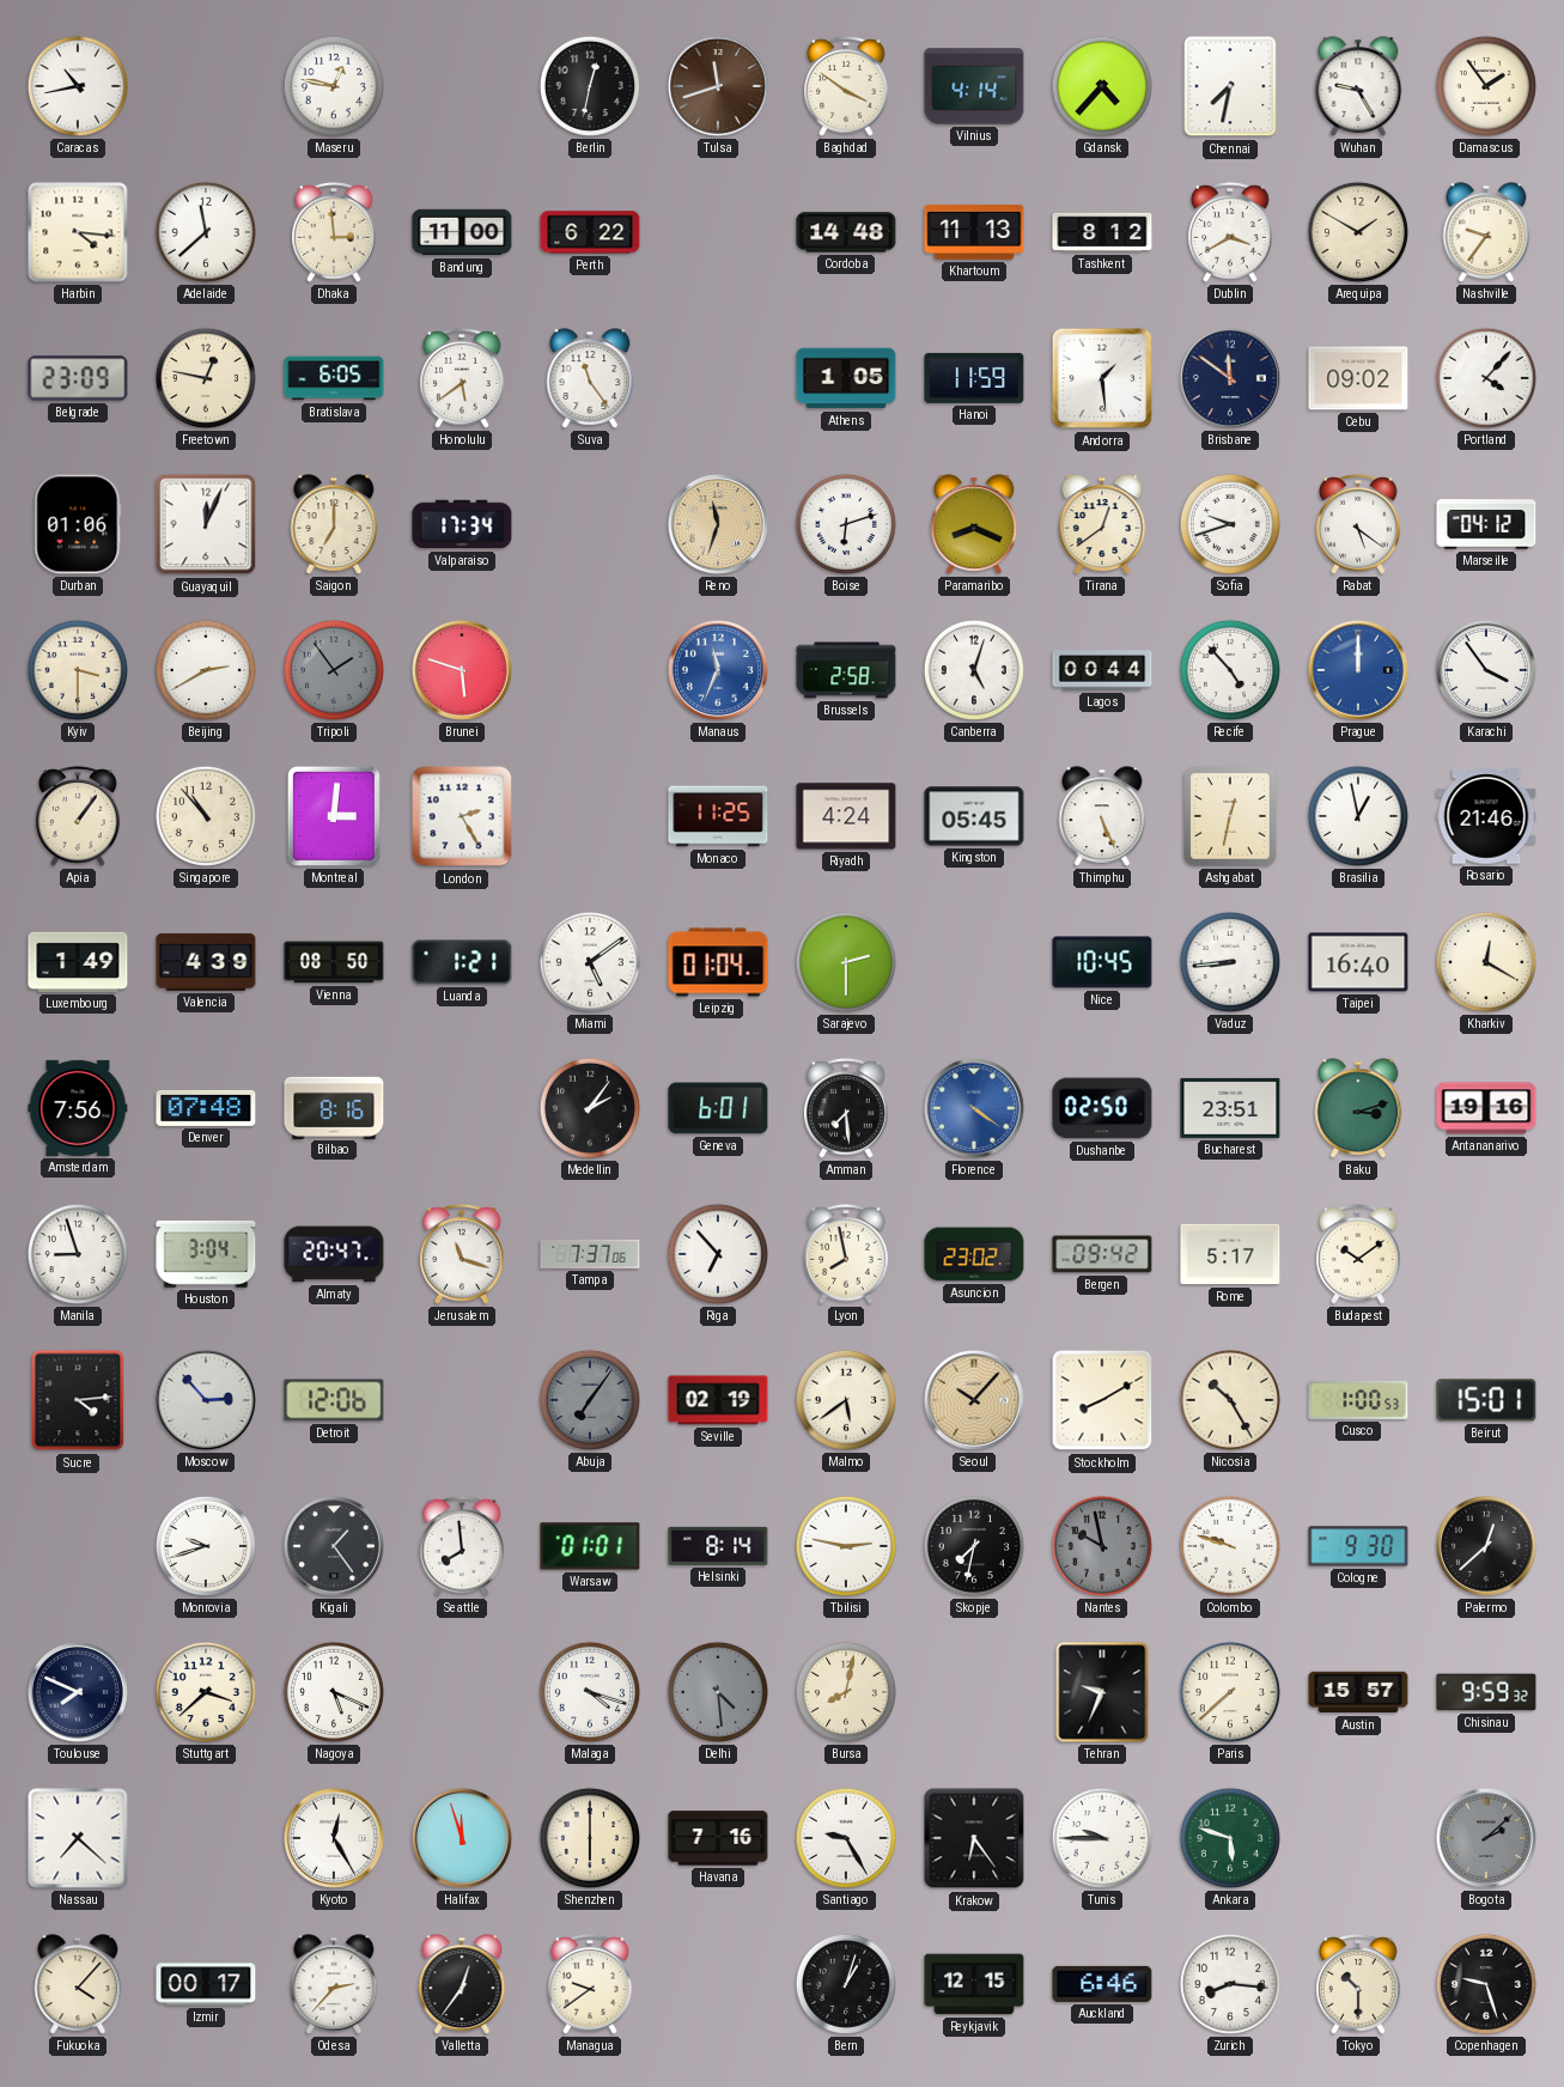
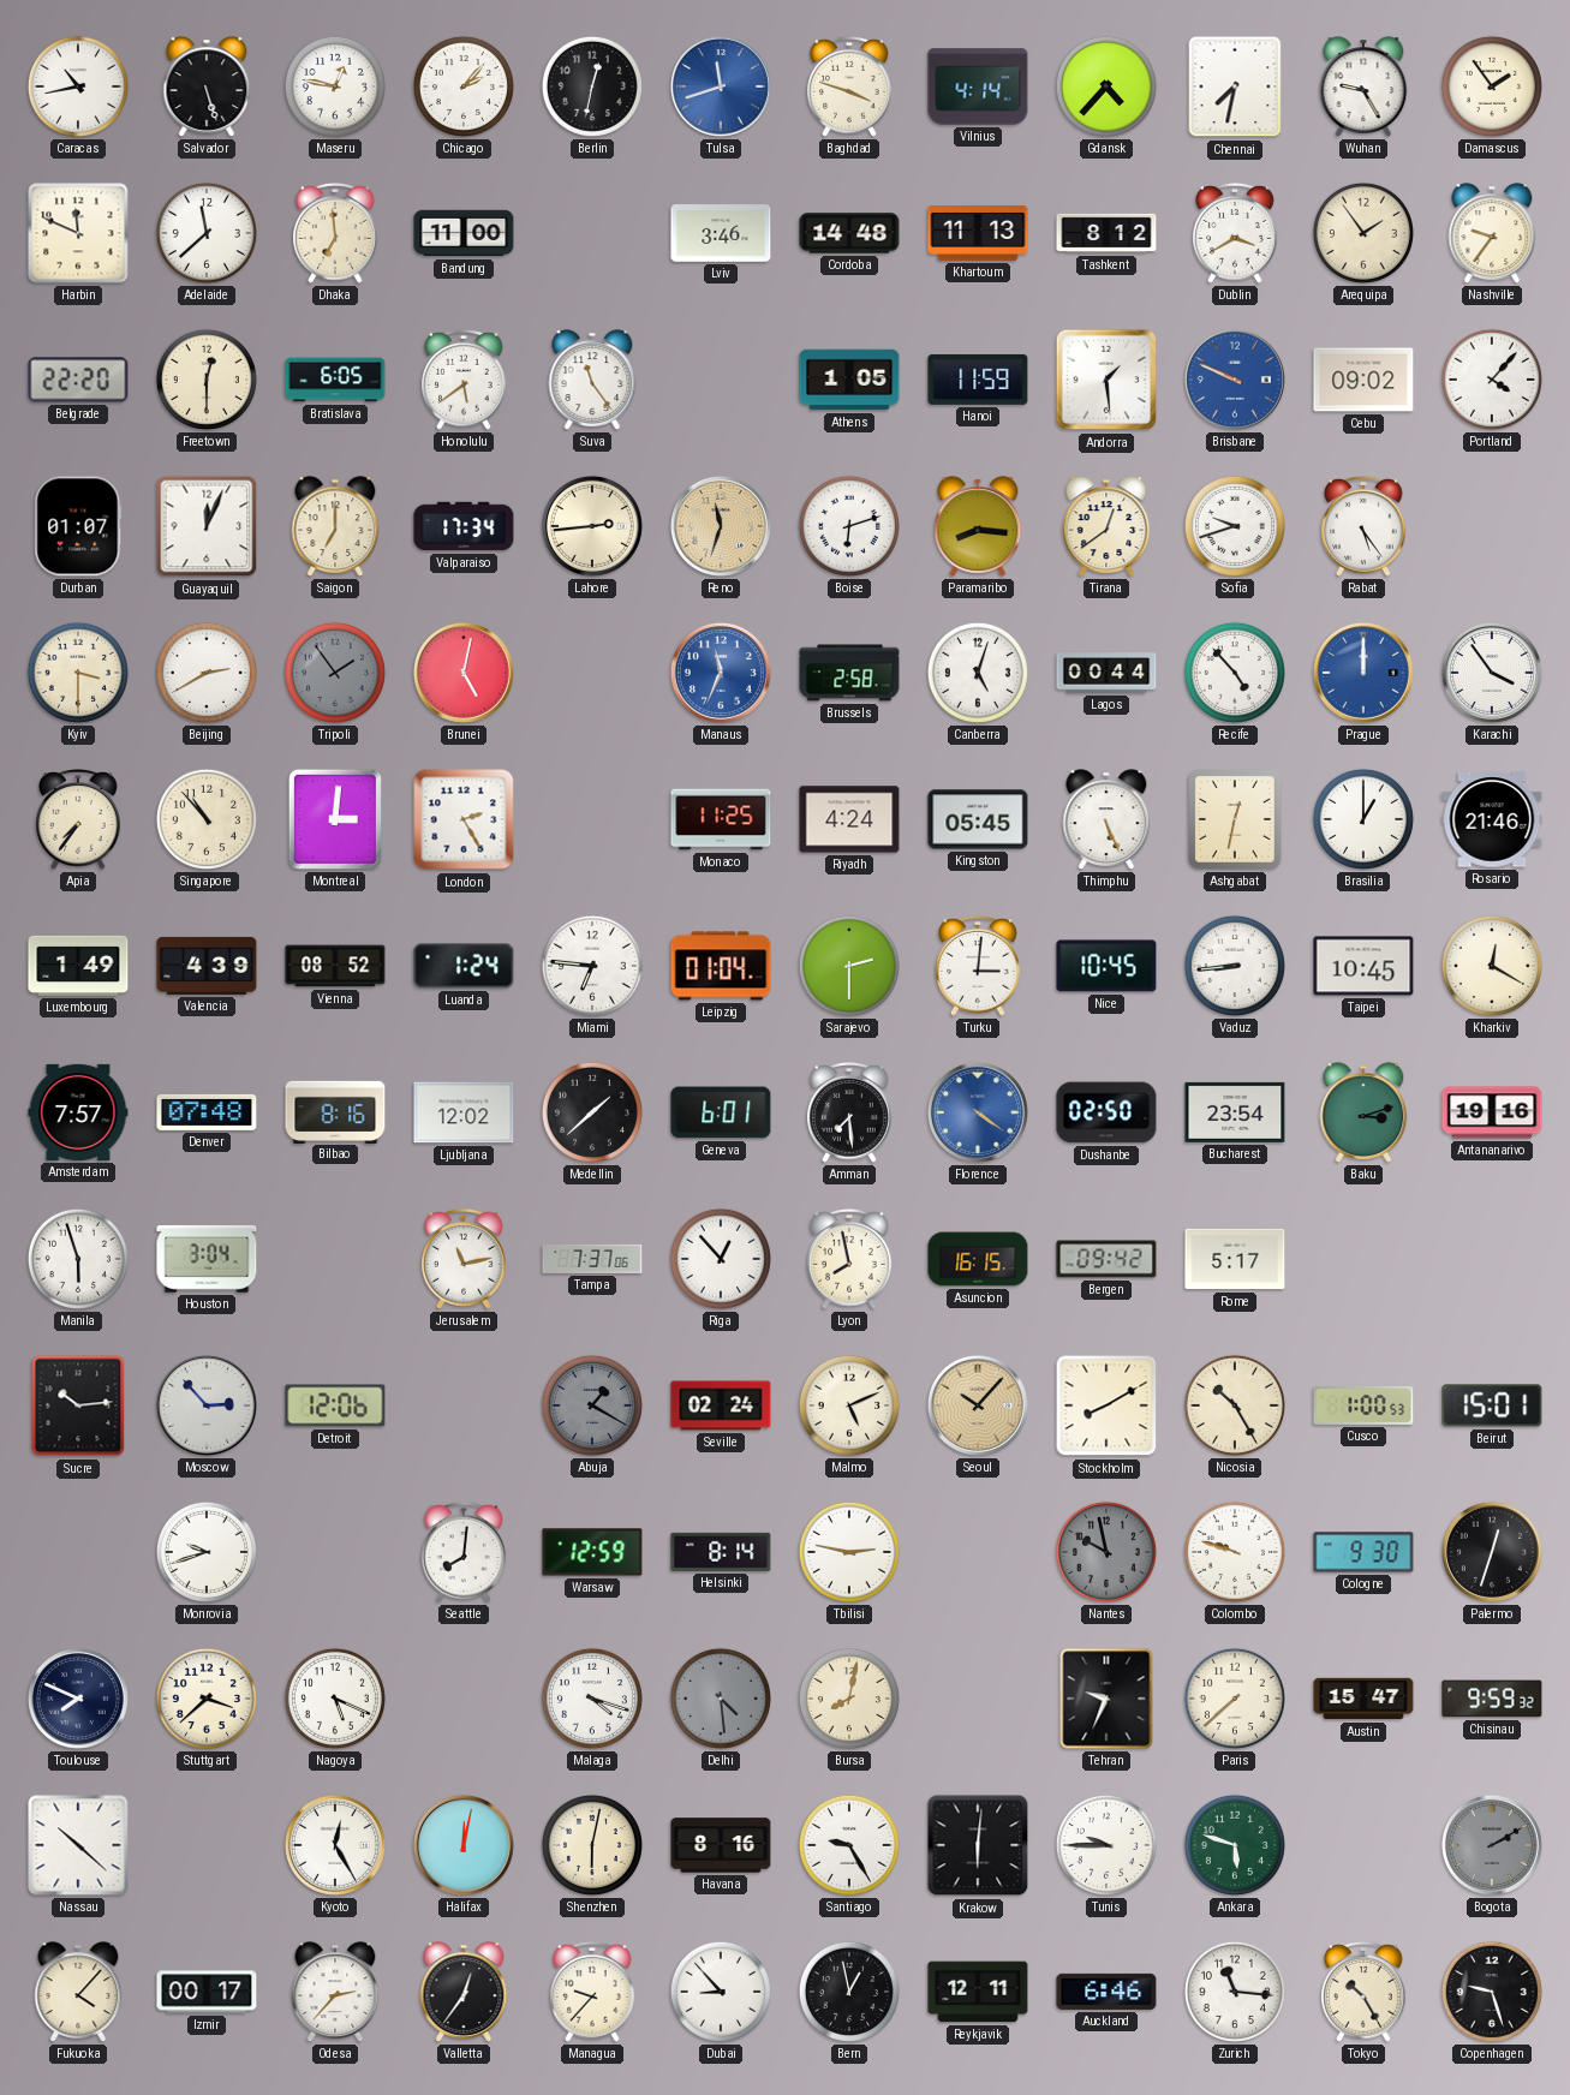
Salvador: none -> 5:27 (207, 86)
Chicago: none -> 2:07 (464, 86)
Tulsa dial: brown -> blue (721, 86)
Baghdad: 3:51 -> 3:48 (849, 86)
Harbin: 4:16 -> 11:49 (78, 233)
Dhaka: 2:59 -> 6:59 (335, 233)
Perth: 6:22 -> none (590, 232)
Lviv: none -> 3:46 (721, 233)
Arequipa: 1:50 -> 1:54 (1363, 233)
Belgrade: 23:09 -> 22:20 (78, 380)
Freetown: 12:47 -> 12:30 (207, 380)
Brisbane: 11:51 -> 9:49 (1235, 380)
Brisbane dial: navy -> blue (1235, 380)
Durban: 01:06 -> 01:07 (78, 526)
Lahore: none -> 2:44 (592, 526)
Paramaribo: 8:19 -> 8:16 (978, 526)
Rabat: 5:21 -> 5:24 (1363, 526)
Marseille: 04:12 -> none (1486, 524)
Brunei: 5:48 -> 5:02 (464, 673)
Apia: 1:06 -> 7:36 (78, 819)
Brasilia: 12:58 -> 1:00 (1363, 819)
Vienna: 08:50 -> 08:52 (335, 966)
Luanda: 1:21 -> 1:24 (464, 966)
Miami: 5:09 -> 6:46 (592, 966)
Turku: none -> 3:01 (978, 966)
Taipei: 16:40 -> 10:45 (1363, 966)
Amsterdam: 7:56 -> 7:57 (78, 1112)
Ljubljana: none -> 12:02 (464, 1112)
Medellin: 2:06 -> 1:38 (592, 1112)
Bucharest: 23:51 -> 23:54 (1235, 1112)
Manila: 8:57 -> 5:57 (78, 1259)
Almaty: 20:47 -> none (334, 1254)
Jerusalem: 11:18 -> 11:13 (464, 1259)
Riga: 6:53 -> 12:53 (721, 1259)
Asuncion: 23:02 -> 16:15 (978, 1259)
Budapest: 10:09 -> none (1358, 1254)
Sucre: 4:14 -> 10:14 (78, 1405)
Abuja: 7:06 -> 1:20 (592, 1405)
Seville: 02:19 -> 02:24 (721, 1405)
Malmo: 5:39 -> 5:11 (849, 1405)
Kigali: 1:24 -> none (334, 1546)
Seattle: 7:59 -> 8:01 (464, 1552)
Warsaw: 01:01 -> 12:59 (592, 1552)
Skopje: 7:32 -> none (974, 1546)
Palermo: 12:38 -> 12:33 (1492, 1552)
Austin: 15:57 -> 15:47 (1363, 1699)
Nassau: 7:22 -> 10:22 (78, 1845)
Halifax: 11:57 -> 12:02 (464, 1845)
Shenzhen: 6:00 -> 6:02 (592, 1845)
Havana: 7:16 -> 8:16 (721, 1845)
Krakow: 6:24 -> 6:01 (978, 1845)
Bogota: 2:08 -> 2:10 (1492, 1845)
Managua: 9:39 -> 9:37 (592, 1992)
Dubai: none -> 8:53 (721, 1992)
Bern: 1:03 -> 12:58 (849, 1992)
Reykjavik: 12:15 -> 12:11 (978, 1992)
Zurich: 8:16 -> 11:16 (1235, 1992)
Tokyo: 10:30 -> 10:25 (1363, 1992)
